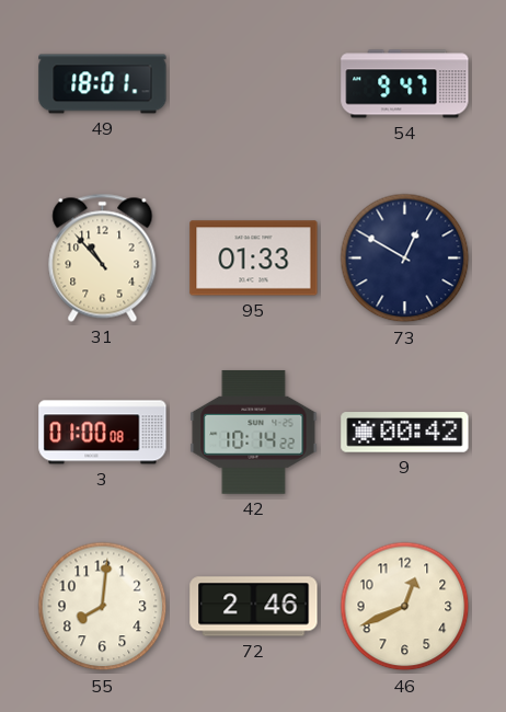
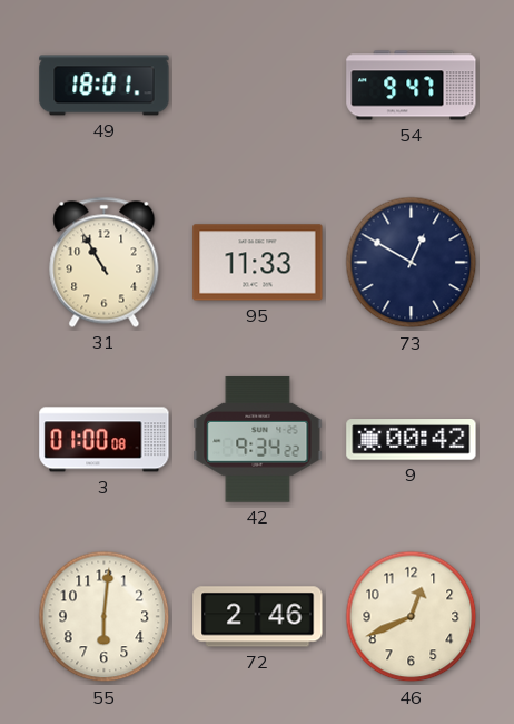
31: 10:53 -> 10:55 (105, 262)
95: 01:33 -> 11:33 (258, 263)
42: 10:14 -> 9:34 (258, 439)
55: 8:01 -> 6:01 (105, 617)
